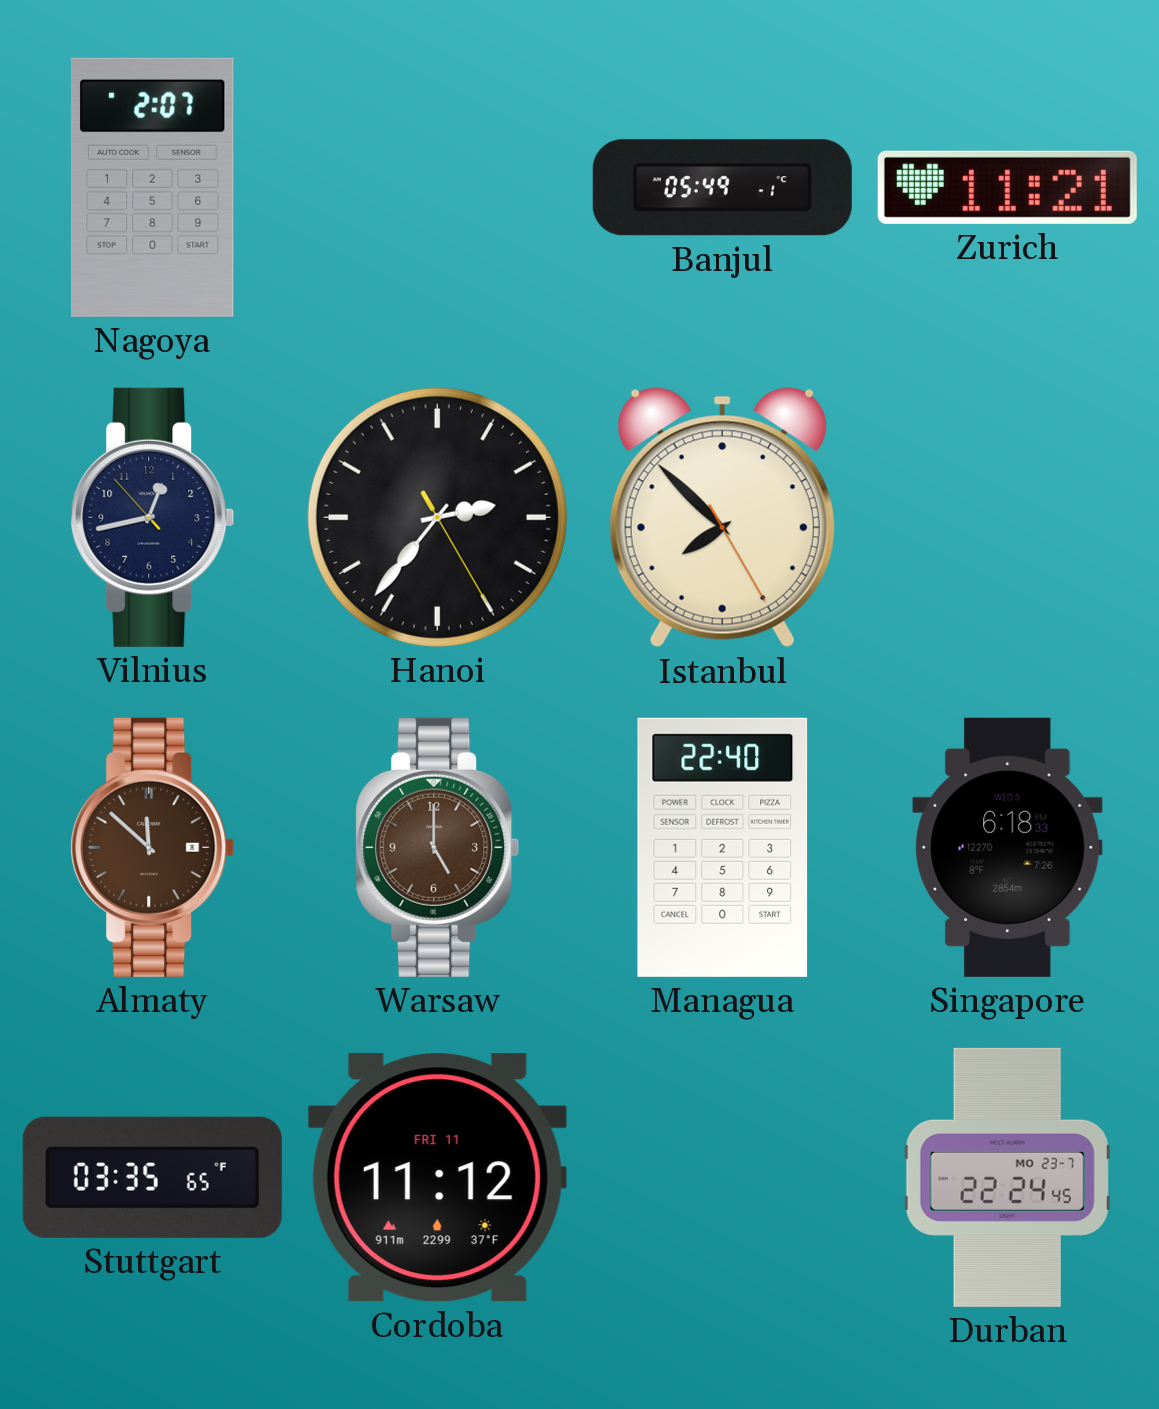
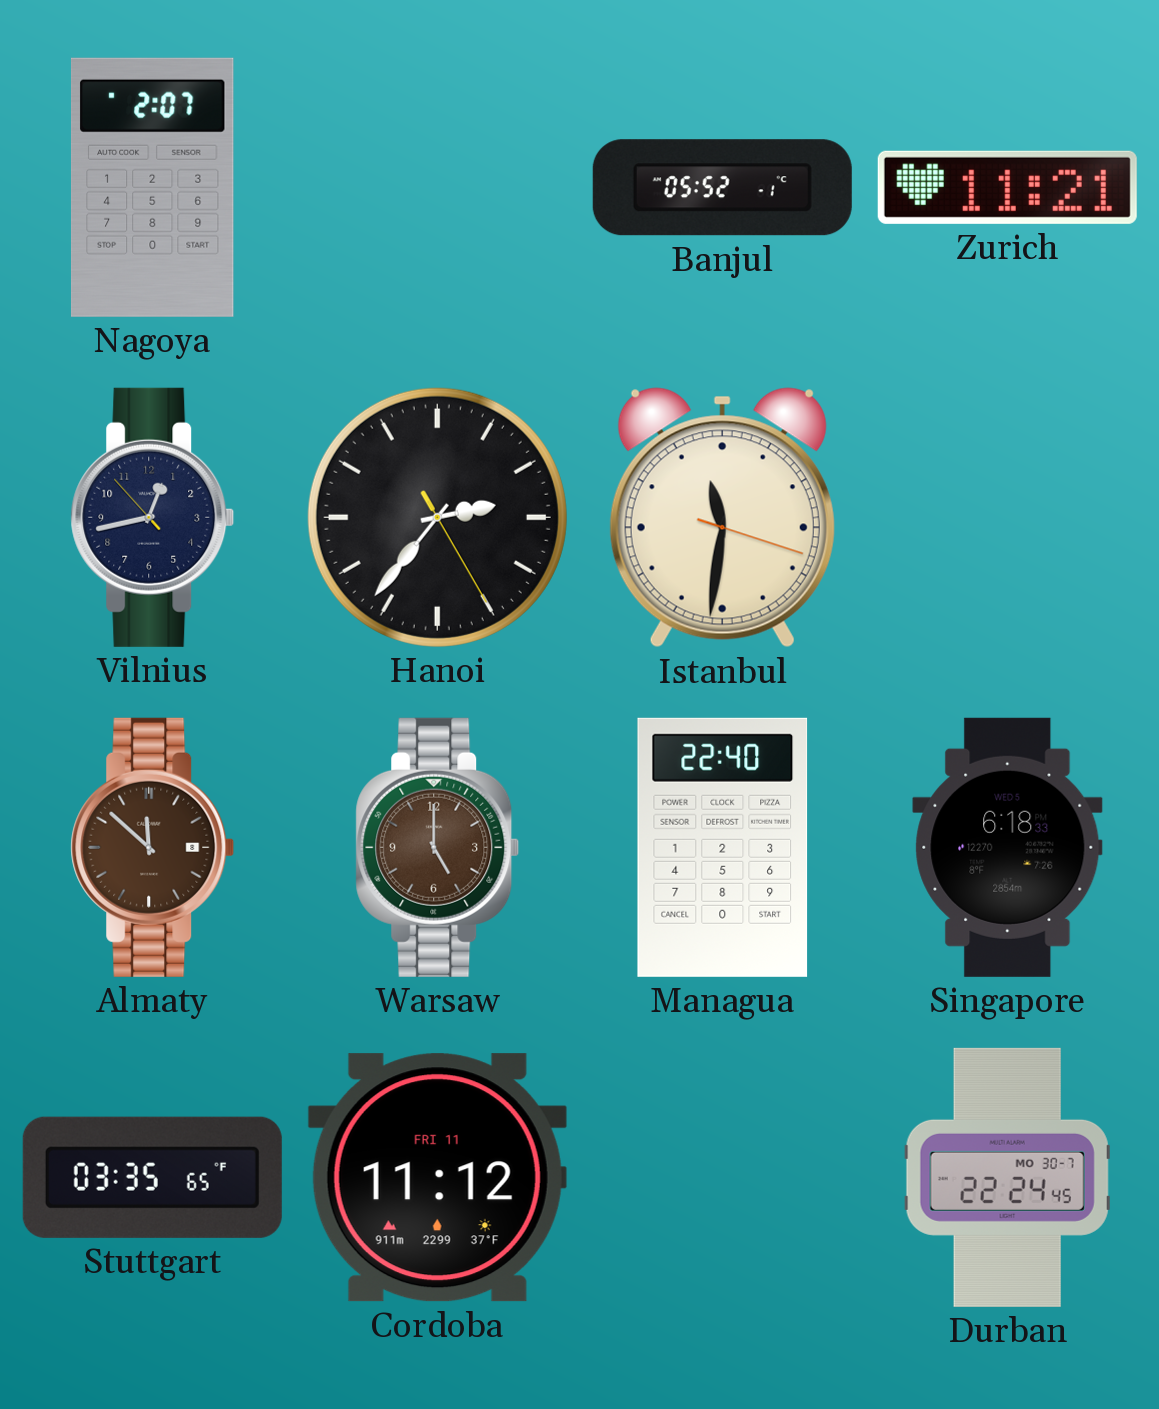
Banjul: 05:49 -> 05:52 (722, 188)
Istanbul: 7:52 -> 11:31 (722, 518)
Durban date: MO 23-7 -> MO 30-7 (1007, 1177)
